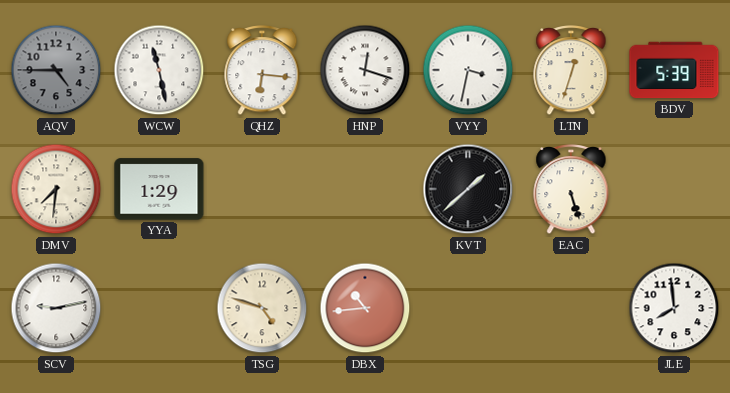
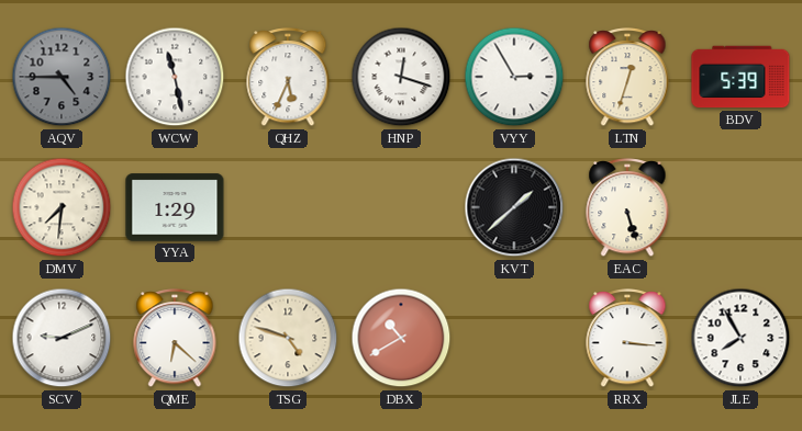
QHZ: 6:16 -> 5:34 (288, 78)
VYY: 3:32 -> 2:55 (514, 77)
SCV: 9:13 -> 9:11 (62, 338)
QME: none -> 6:22 (175, 339)
DBX: 10:44 -> 10:40 (401, 338)
RRX: none -> 3:16 (627, 339)
JLE: 7:59 -> 7:55 (740, 338)
